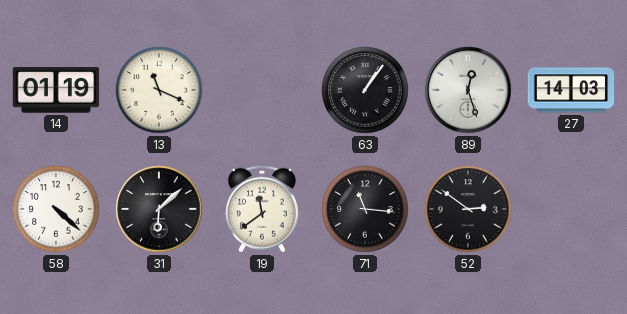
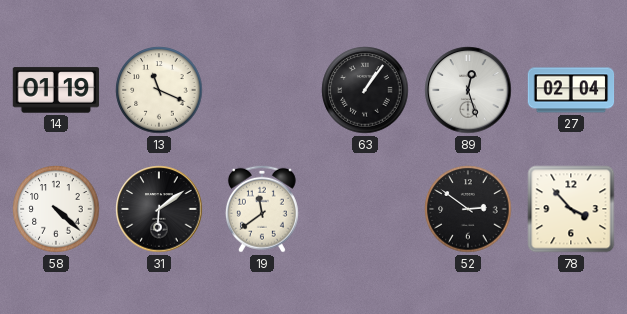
27: 14:03 -> 02:04 (571, 90)
31: 6:08 -> 6:09 (159, 209)
71: 11:16 -> none (365, 209)
78: none -> 3:53 (571, 209)
